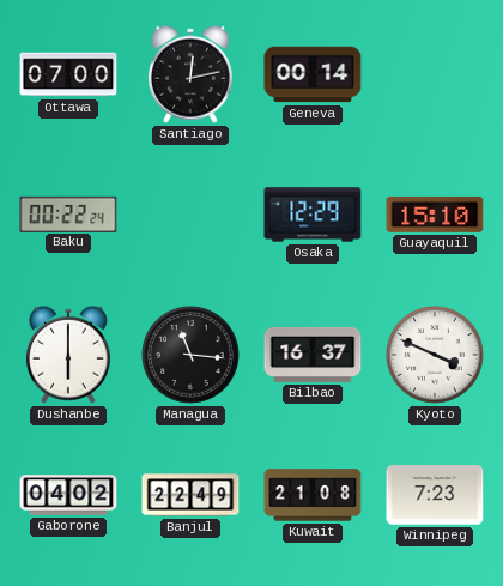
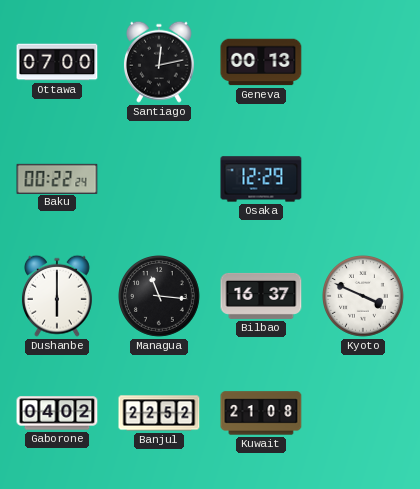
Geneva: 00:14 -> 00:13 (261, 62)
Guayaquil: 15:10 -> none (435, 215)
Banjul: 22:49 -> 22:52 (159, 413)
Winnipeg: 7:23 -> none (435, 495)
